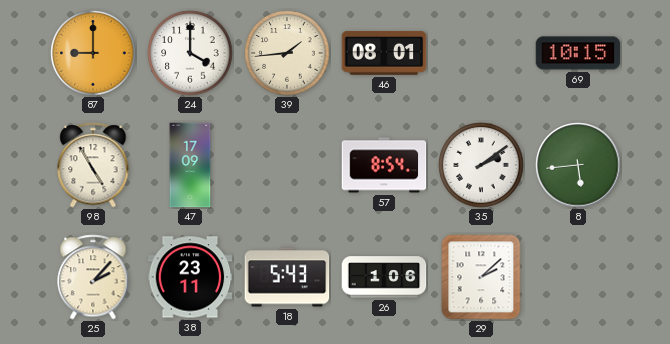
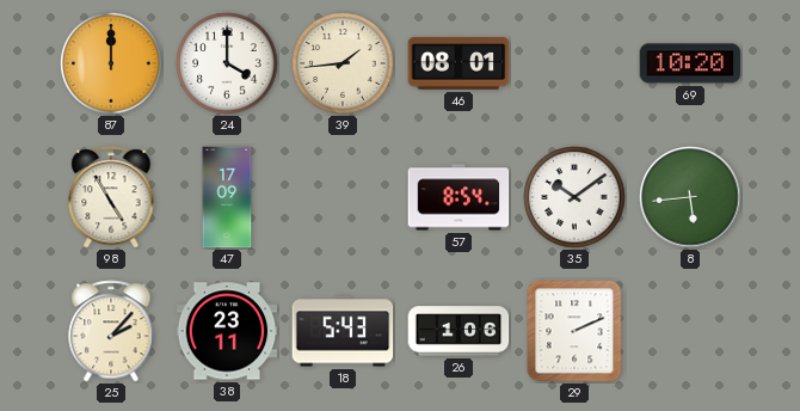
87: 9:00 -> 12:00 (111, 63)
69: 10:15 -> 10:20 (690, 63)
35: 2:09 -> 10:09 (574, 197)
29: 2:08 -> 2:11 (574, 331)
